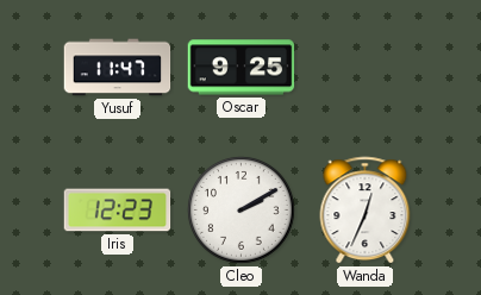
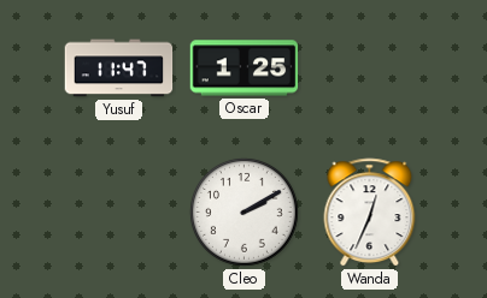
Oscar: 9:25 -> 1:25 (245, 68)
Iris: 12:23 -> none (118, 211)
